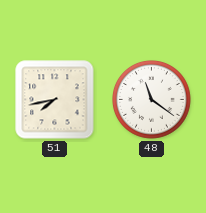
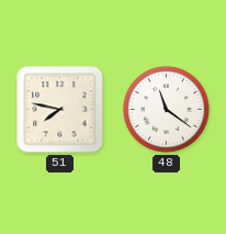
51: 7:43 -> 7:47 (60, 110)
